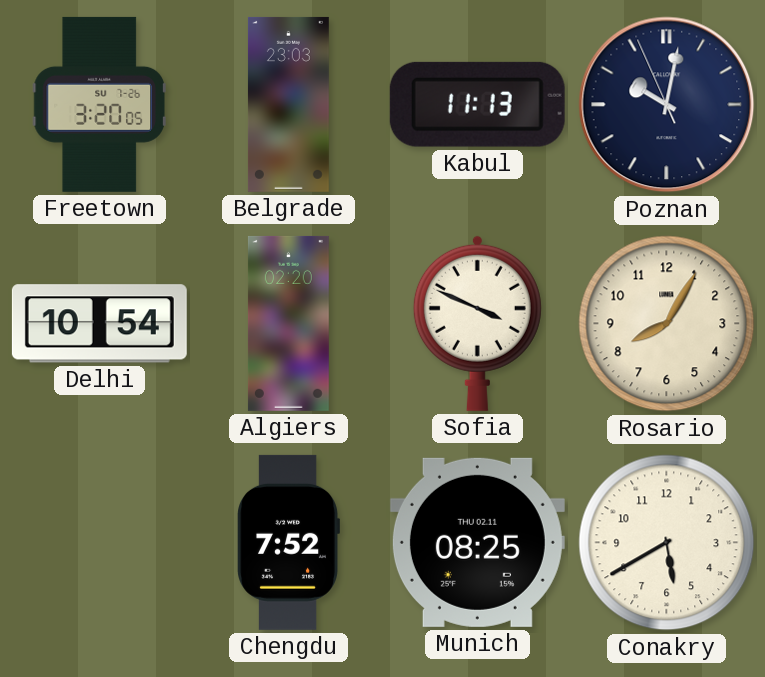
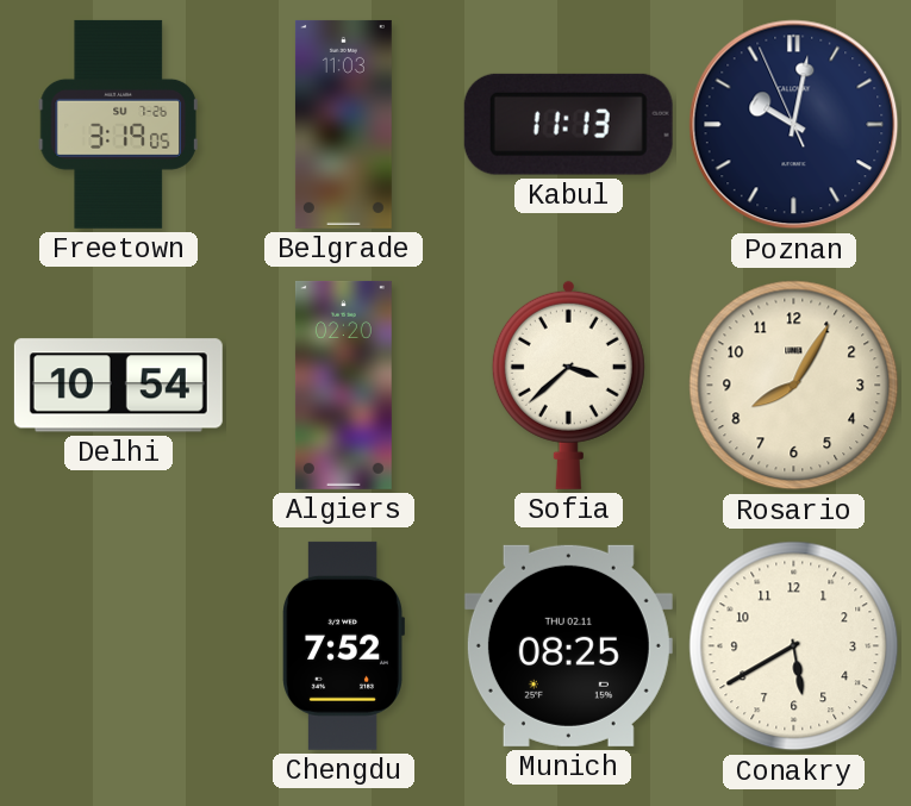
Freetown: 3:20 -> 3:19 (118, 124)
Belgrade: 23:03 -> 11:03 (343, 124)
Sofia: 3:49 -> 3:38 (568, 385)
